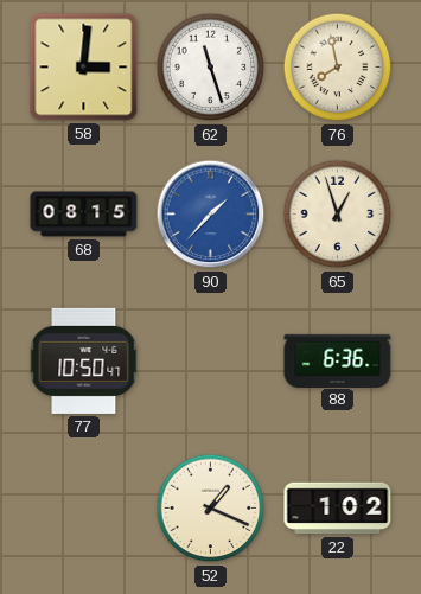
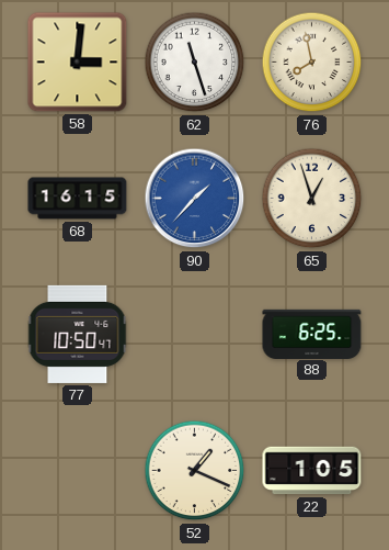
68: 08:15 -> 16:15 (78, 199)
88: 6:36 -> 6:25 (312, 334)
22: 1:02 -> 1:05 (312, 471)
